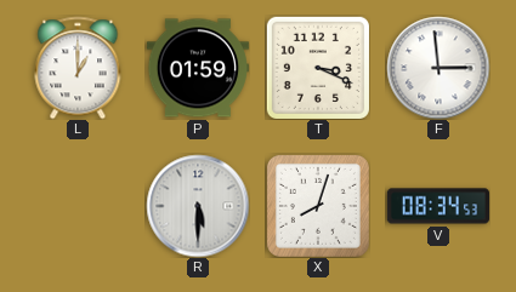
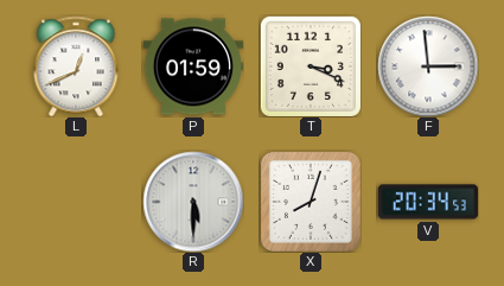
L: 1:00 -> 12:41 (76, 66)
V: 08:34 -> 20:34 (427, 202)
